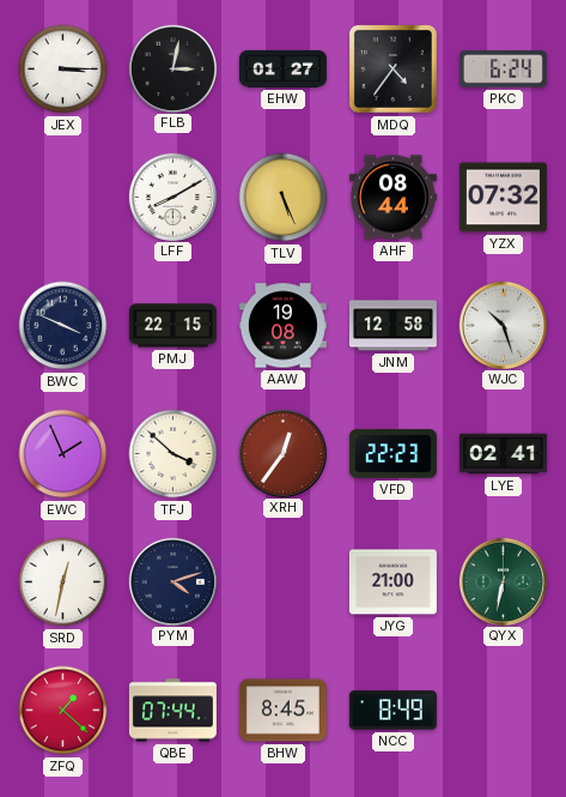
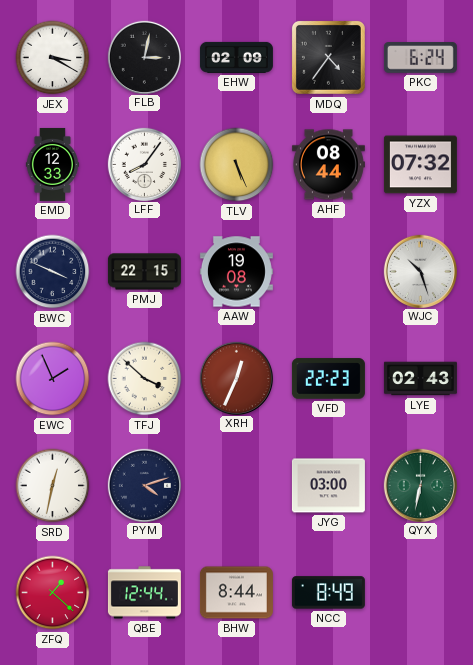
JEX: 3:15 -> 3:20 (53, 58)
EHW: 01:27 -> 02:09 (236, 57)
EMD: none -> 12:33 (53, 164)
LFF: 8:10 -> 8:06 (144, 164)
JNM: 12:58 -> none (392, 326)
XRH: 12:36 -> 12:34 (236, 378)
LYE: 02:41 -> 02:43 (420, 379)
JYG: 21:00 -> 03:00 (328, 486)
QBE: 07:44 -> 12:44 (144, 593)
BHW: 8:45 -> 8:44 (236, 593)
